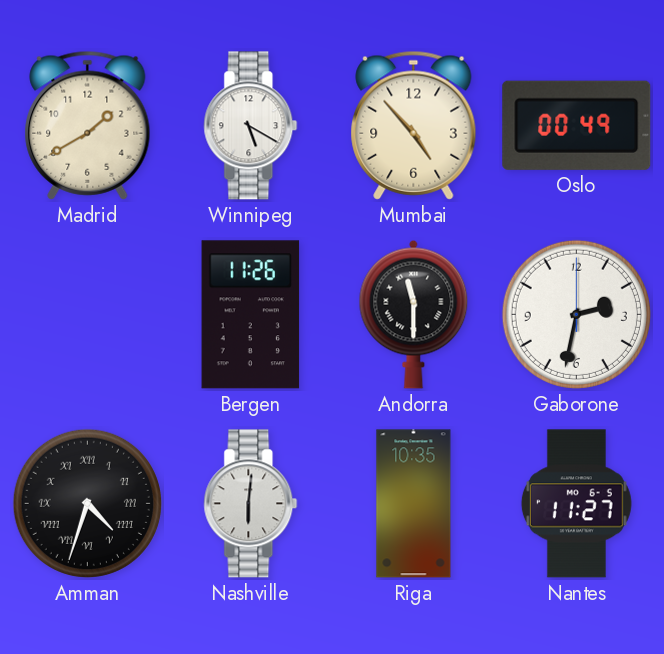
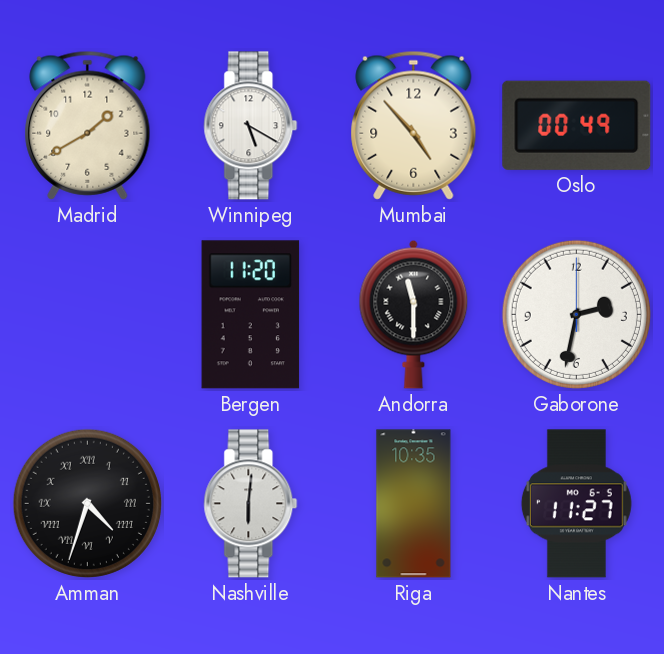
Bergen: 11:26 -> 11:20 (251, 315)
